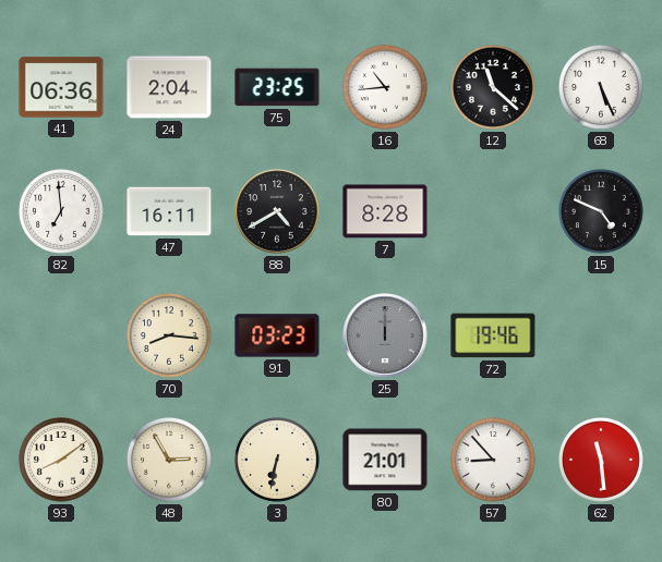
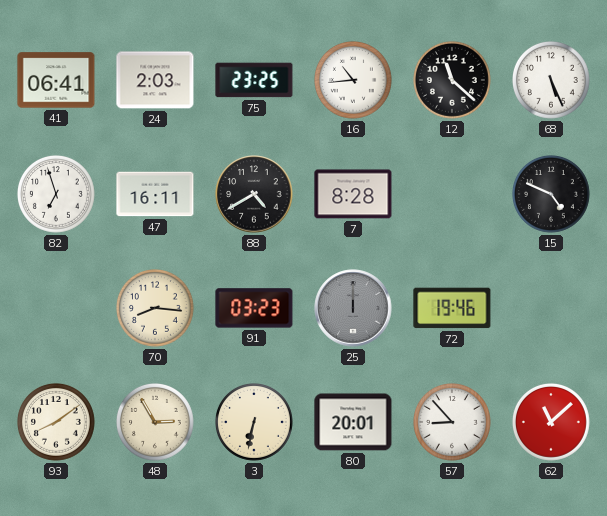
41: 06:36 -> 06:41 (56, 80)
24: 2:04 -> 2:03 (155, 80)
82: 6:59 -> 6:57 (57, 195)
80: 21:01 -> 20:01 (353, 422)
62: 11:29 -> 11:08 (552, 423)
